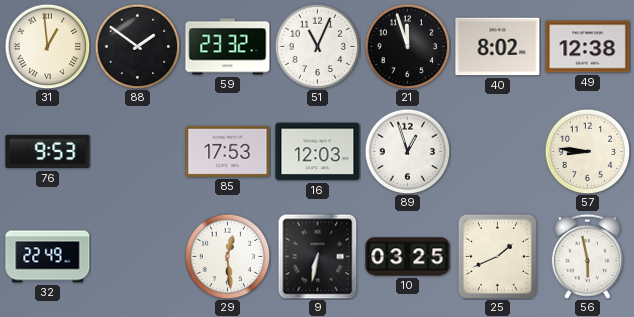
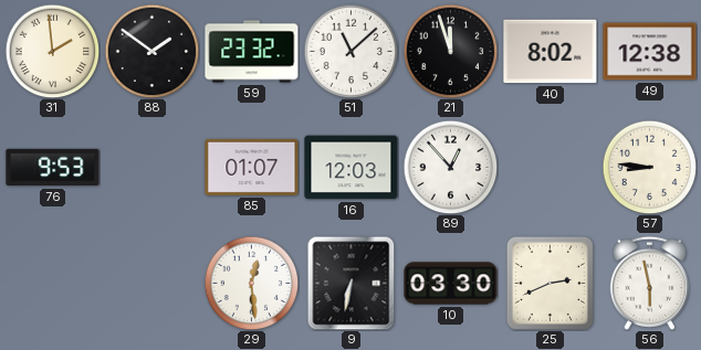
31: 12:59 -> 1:59 (52, 51)
51: 11:04 -> 11:08 (350, 51)
85: 17:53 -> 01:07 (252, 167)
89: 12:57 -> 12:53 (450, 167)
32: 22:49 -> none (48, 257)
10: 03:25 -> 03:30 (451, 284)
25: 1:41 -> 2:41 (550, 283)
